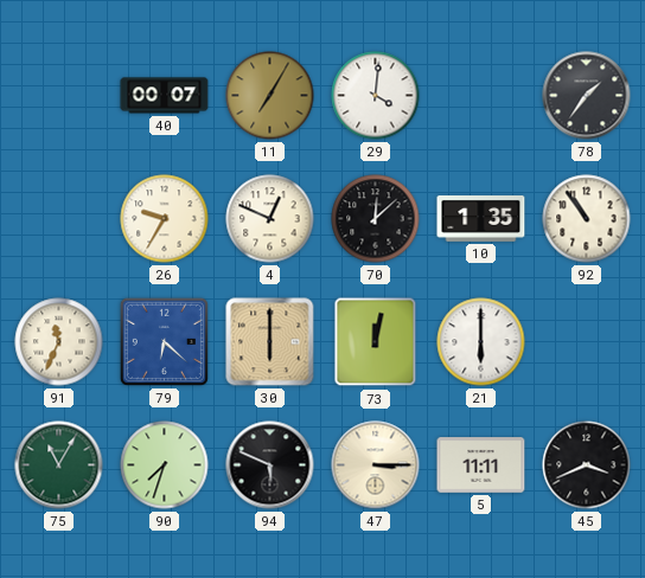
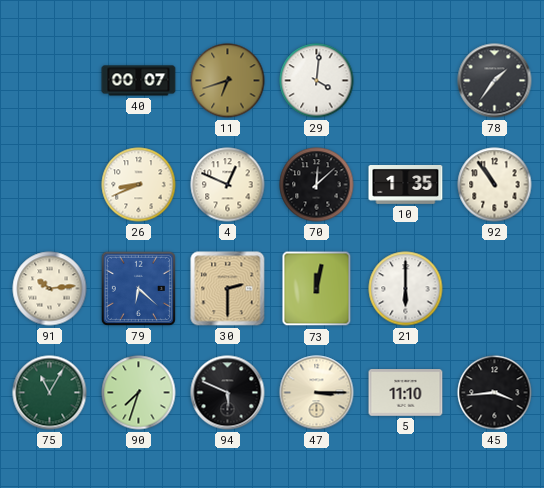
11: 7:05 -> 6:42 (228, 81)
26: 9:35 -> 8:41 (139, 185)
91: 11:34 -> 10:14 (50, 289)
30: 6:00 -> 2:30 (228, 289)
5: 11:11 -> 11:10 (406, 393)
45: 3:41 -> 3:44 (495, 393)
